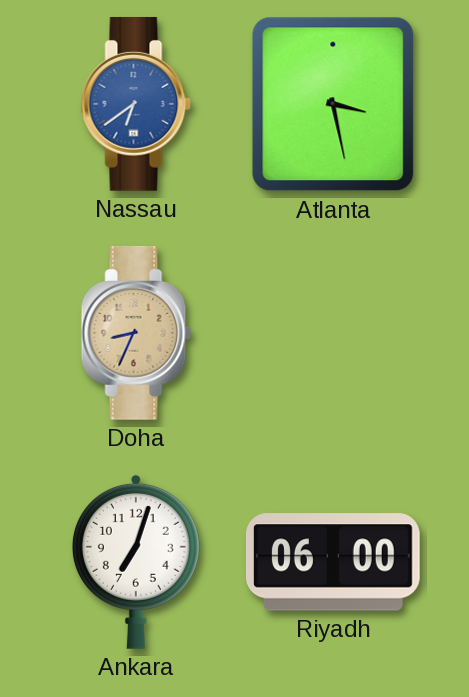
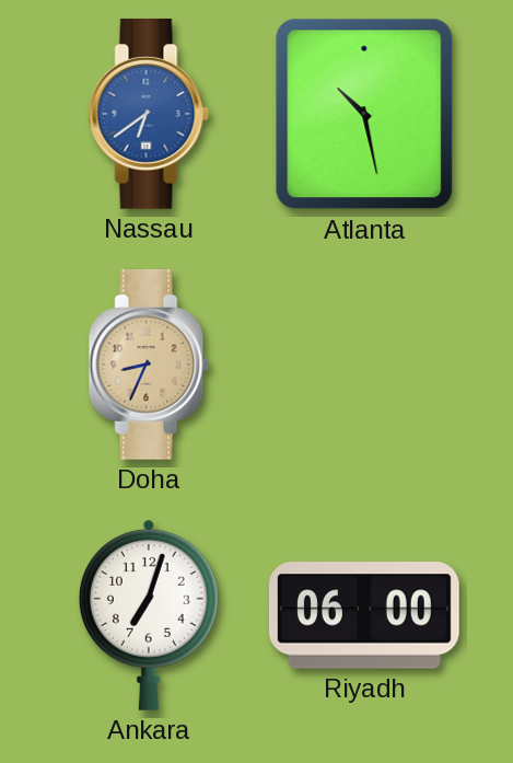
Atlanta: 3:28 -> 10:28 (364, 114)
